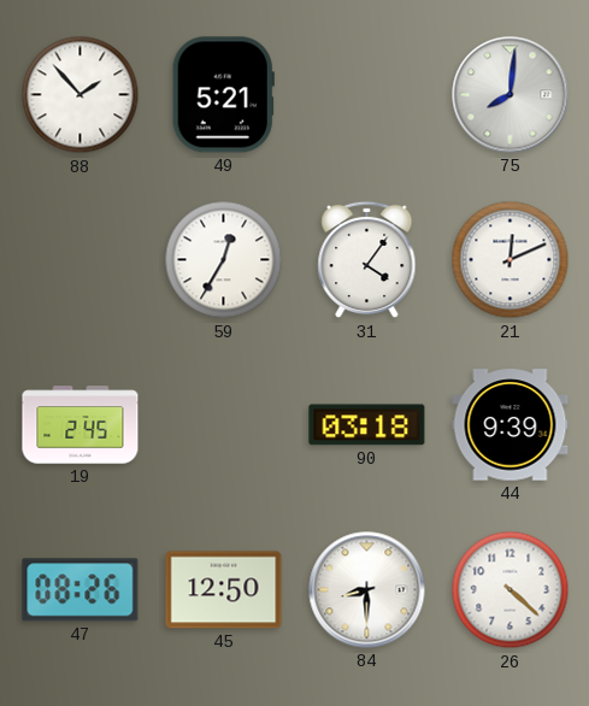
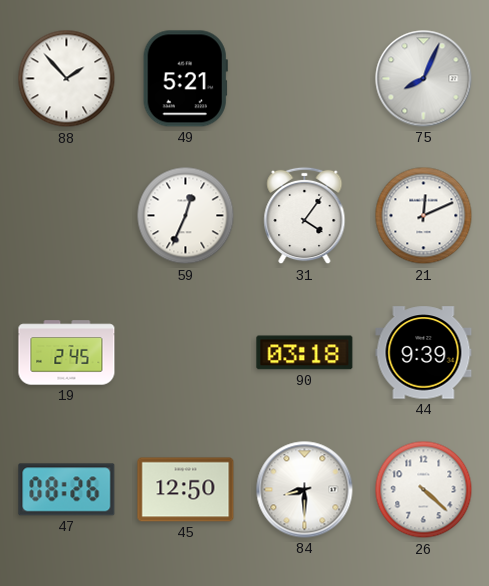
75: 8:01 -> 8:04 (424, 79)
59: 12:35 -> 12:34 (186, 216)
